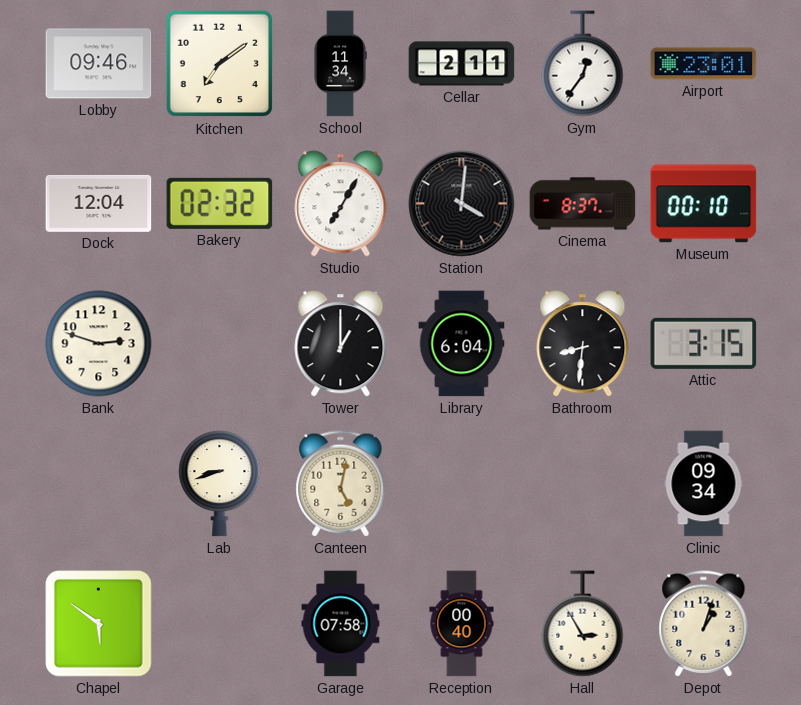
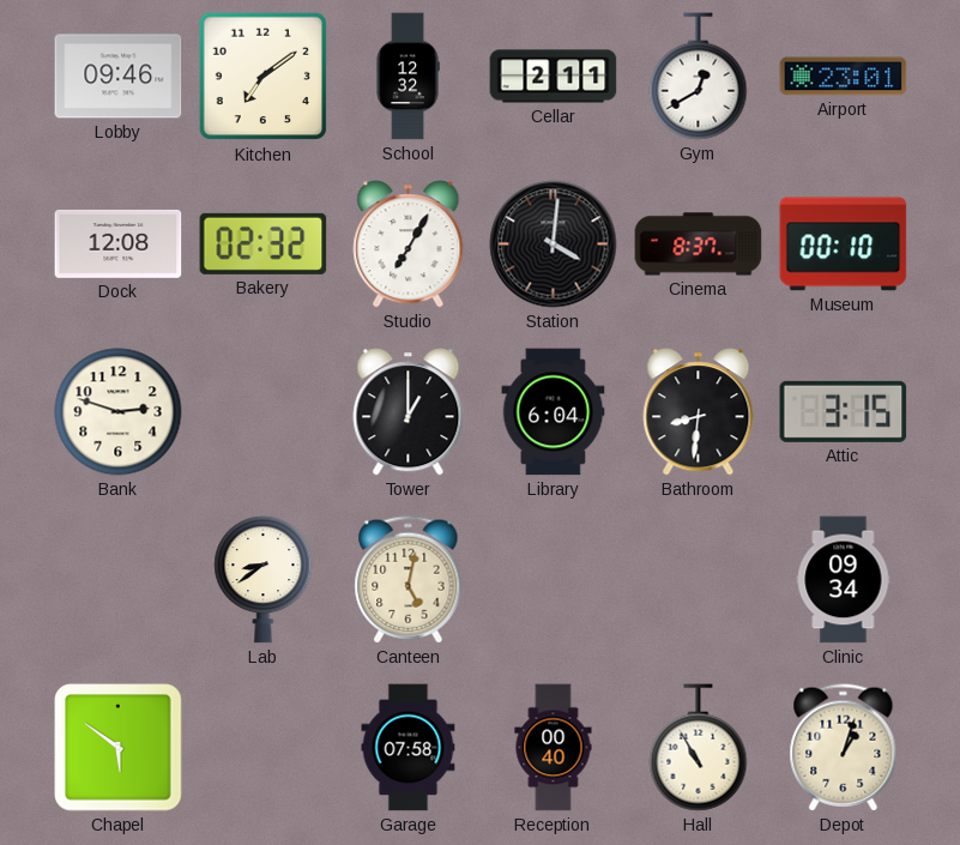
School: 11:34 -> 12:32 (407, 77)
Gym: 12:36 -> 12:40 (699, 77)
Dock: 12:04 -> 12:08 (119, 243)
Lab: 8:42 -> 8:39 (264, 580)
Hall: 2:55 -> 10:55 (699, 748)
